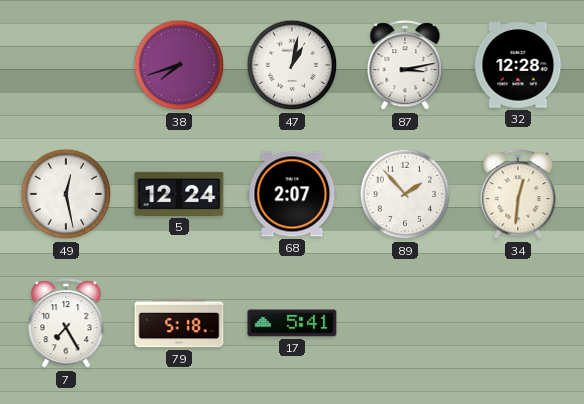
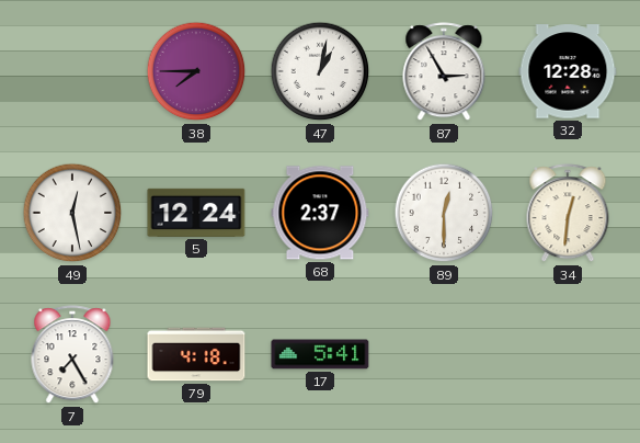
38: 7:42 -> 7:45 (196, 71)
87: 3:13 -> 2:55 (444, 72)
68: 2:07 -> 2:37 (320, 213)
89: 1:53 -> 12:30 (444, 213)
79: 5:18 -> 4:18 (196, 354)
